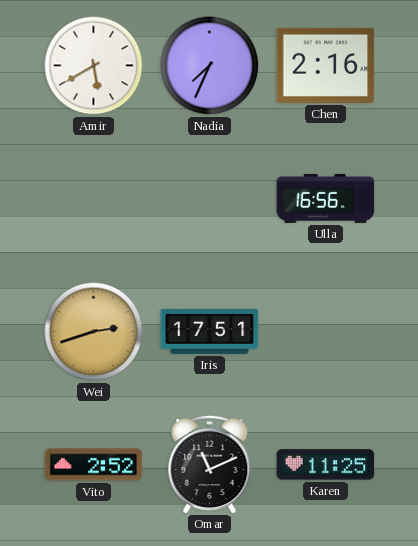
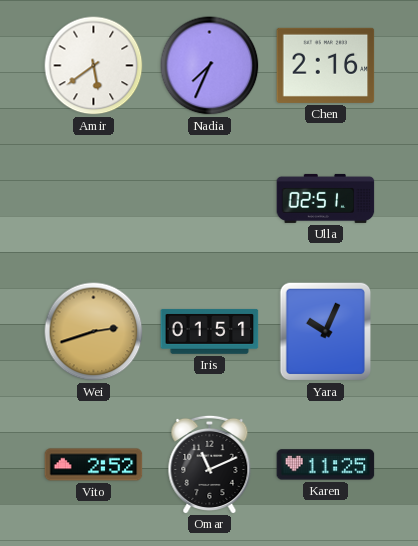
Amir: 5:40 -> 5:39 (94, 66)
Ulla: 16:56 -> 02:51 (326, 198)
Iris: 17:51 -> 01:51 (210, 332)
Yara: none -> 10:04 (326, 332)
